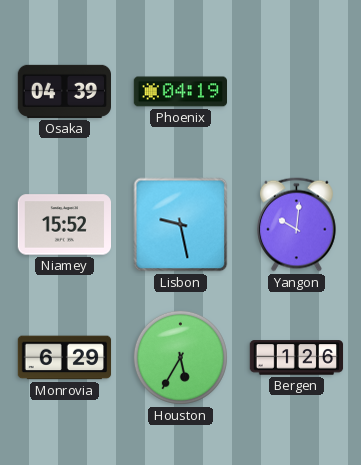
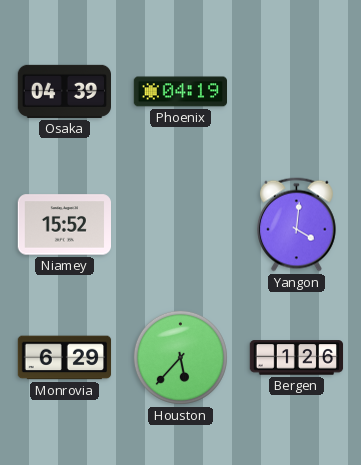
Lisbon: 9:28 -> none (181, 225)
Yangon: 10:01 -> 4:01 (296, 225)
Houston: 5:35 -> 5:37 (180, 357)
